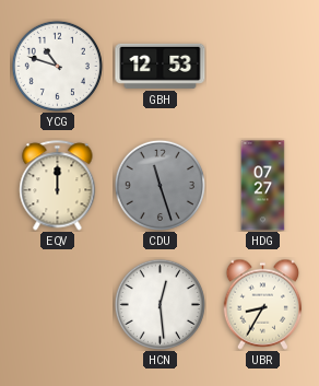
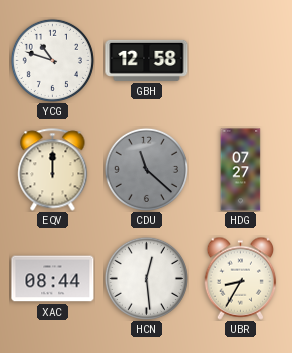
GBH: 12:53 -> 12:58 (147, 60)
CDU: 11:27 -> 11:22 (146, 169)
XAC: none -> 08:44 (53, 279)
